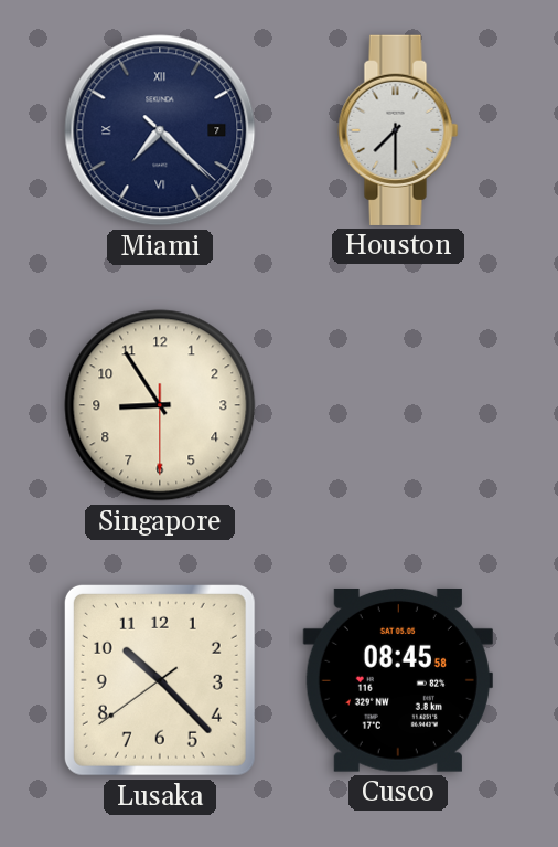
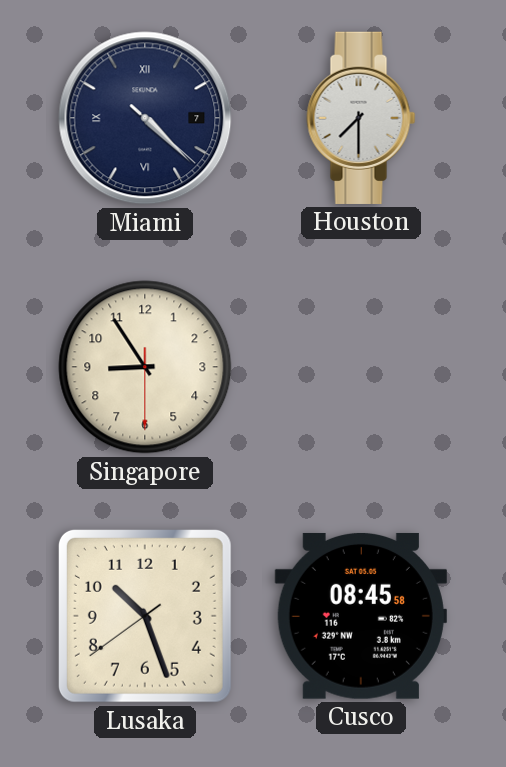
Miami: 7:22 -> 4:22 (145, 118)
Lusaka: 10:22 -> 10:26 (145, 616)
